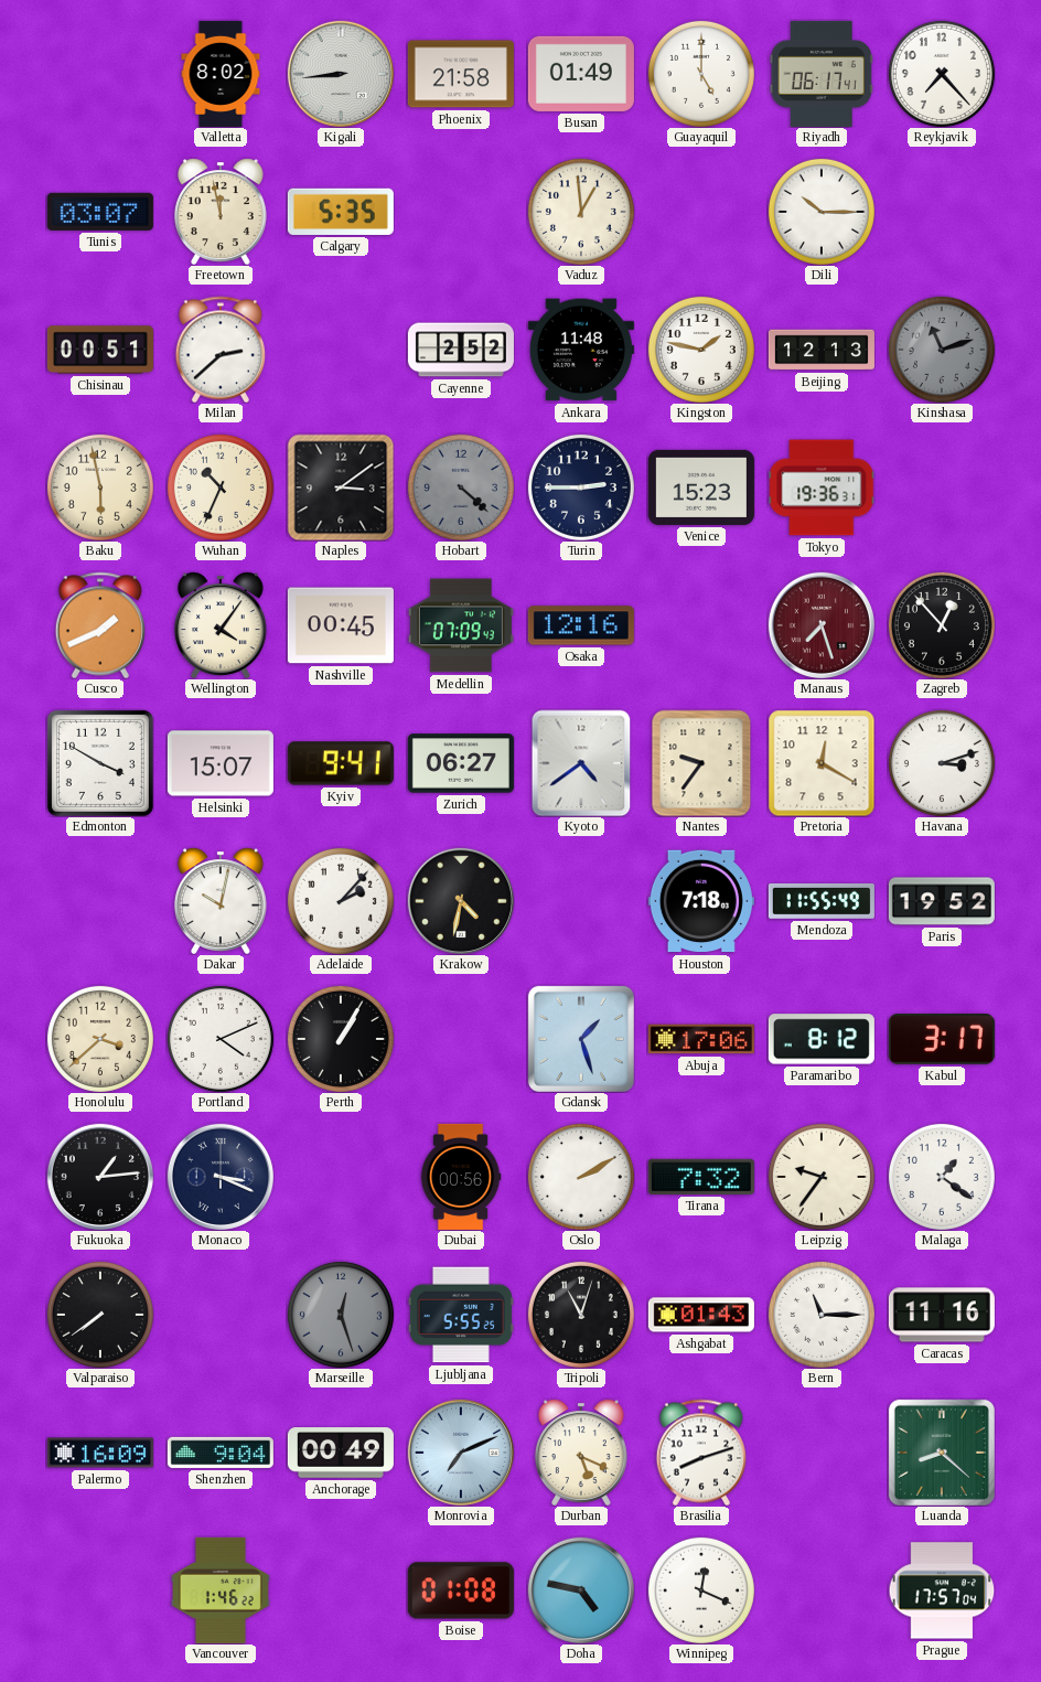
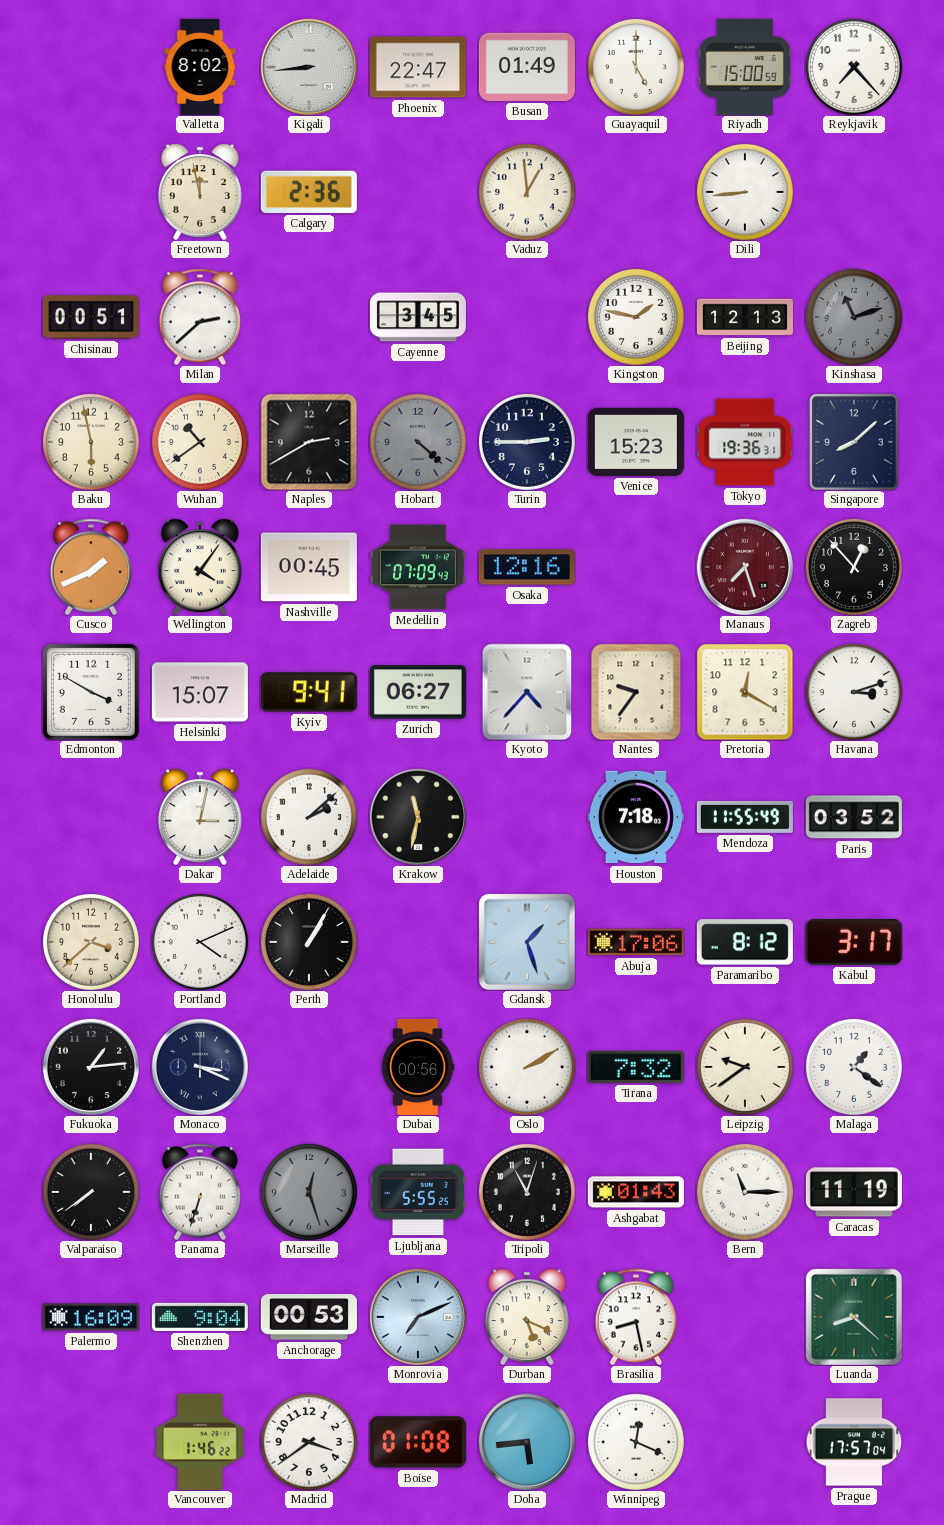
Phoenix: 21:58 -> 22:47 (418, 67)
Riyadh: 06:17 -> 15:00 (745, 67)
Tunis: 03:07 -> none (100, 212)
Calgary: 5:35 -> 2:36 (309, 192)
Dili: 10:15 -> 8:44 (745, 192)
Cayenne: 2:52 -> 3:45 (418, 317)
Ankara: 11:48 -> none (581, 350)
Wuhan: 10:34 -> 10:39 (200, 442)
Naples: 3:09 -> 2:40 (309, 442)
Singapore: none -> 8:08 (855, 442)
Kyoto: 4:39 -> 4:37 (527, 692)
Dakar: 10:02 -> 3:02 (200, 817)
Adelaide: 2:07 -> 2:08 (309, 817)
Krakow: 4:32 -> 11:32 (418, 817)
Paris: 19:52 -> 03:52 (854, 817)
Leipzig: 9:36 -> 9:39 (745, 1067)
Panama: none -> 6:33 (200, 1192)
Caracas: 11:16 -> 11:19 (854, 1192)
Anchorage: 00:49 -> 00:53 (309, 1317)
Brasilia: 8:12 -> 8:28 (636, 1317)
Madrid: none -> 3:39 (309, 1442)
Doha: 4:47 -> 5:44 (527, 1442)
